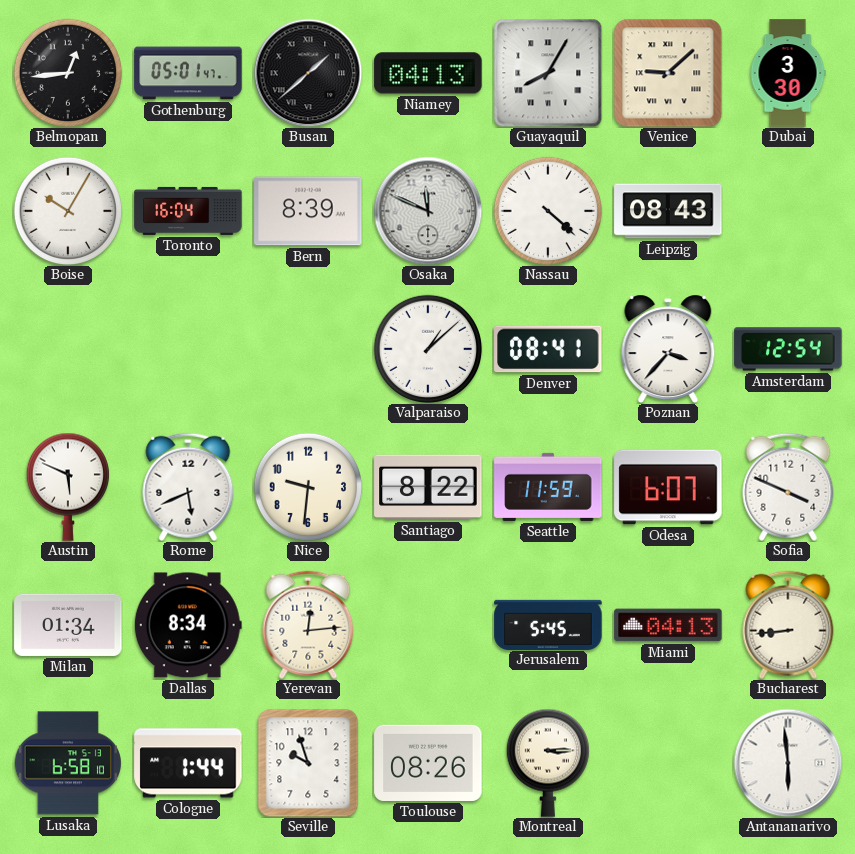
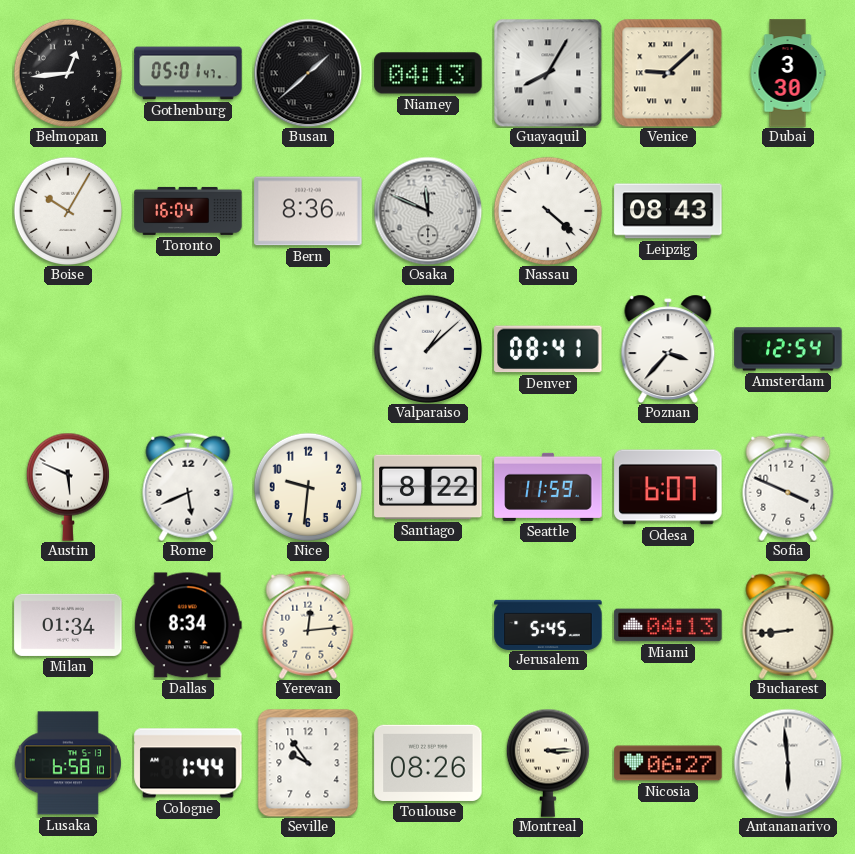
Bern: 8:39 -> 8:36 (308, 211)
Seville: 9:57 -> 9:54 (308, 763)
Nicosia: none -> 06:27 (668, 763)
